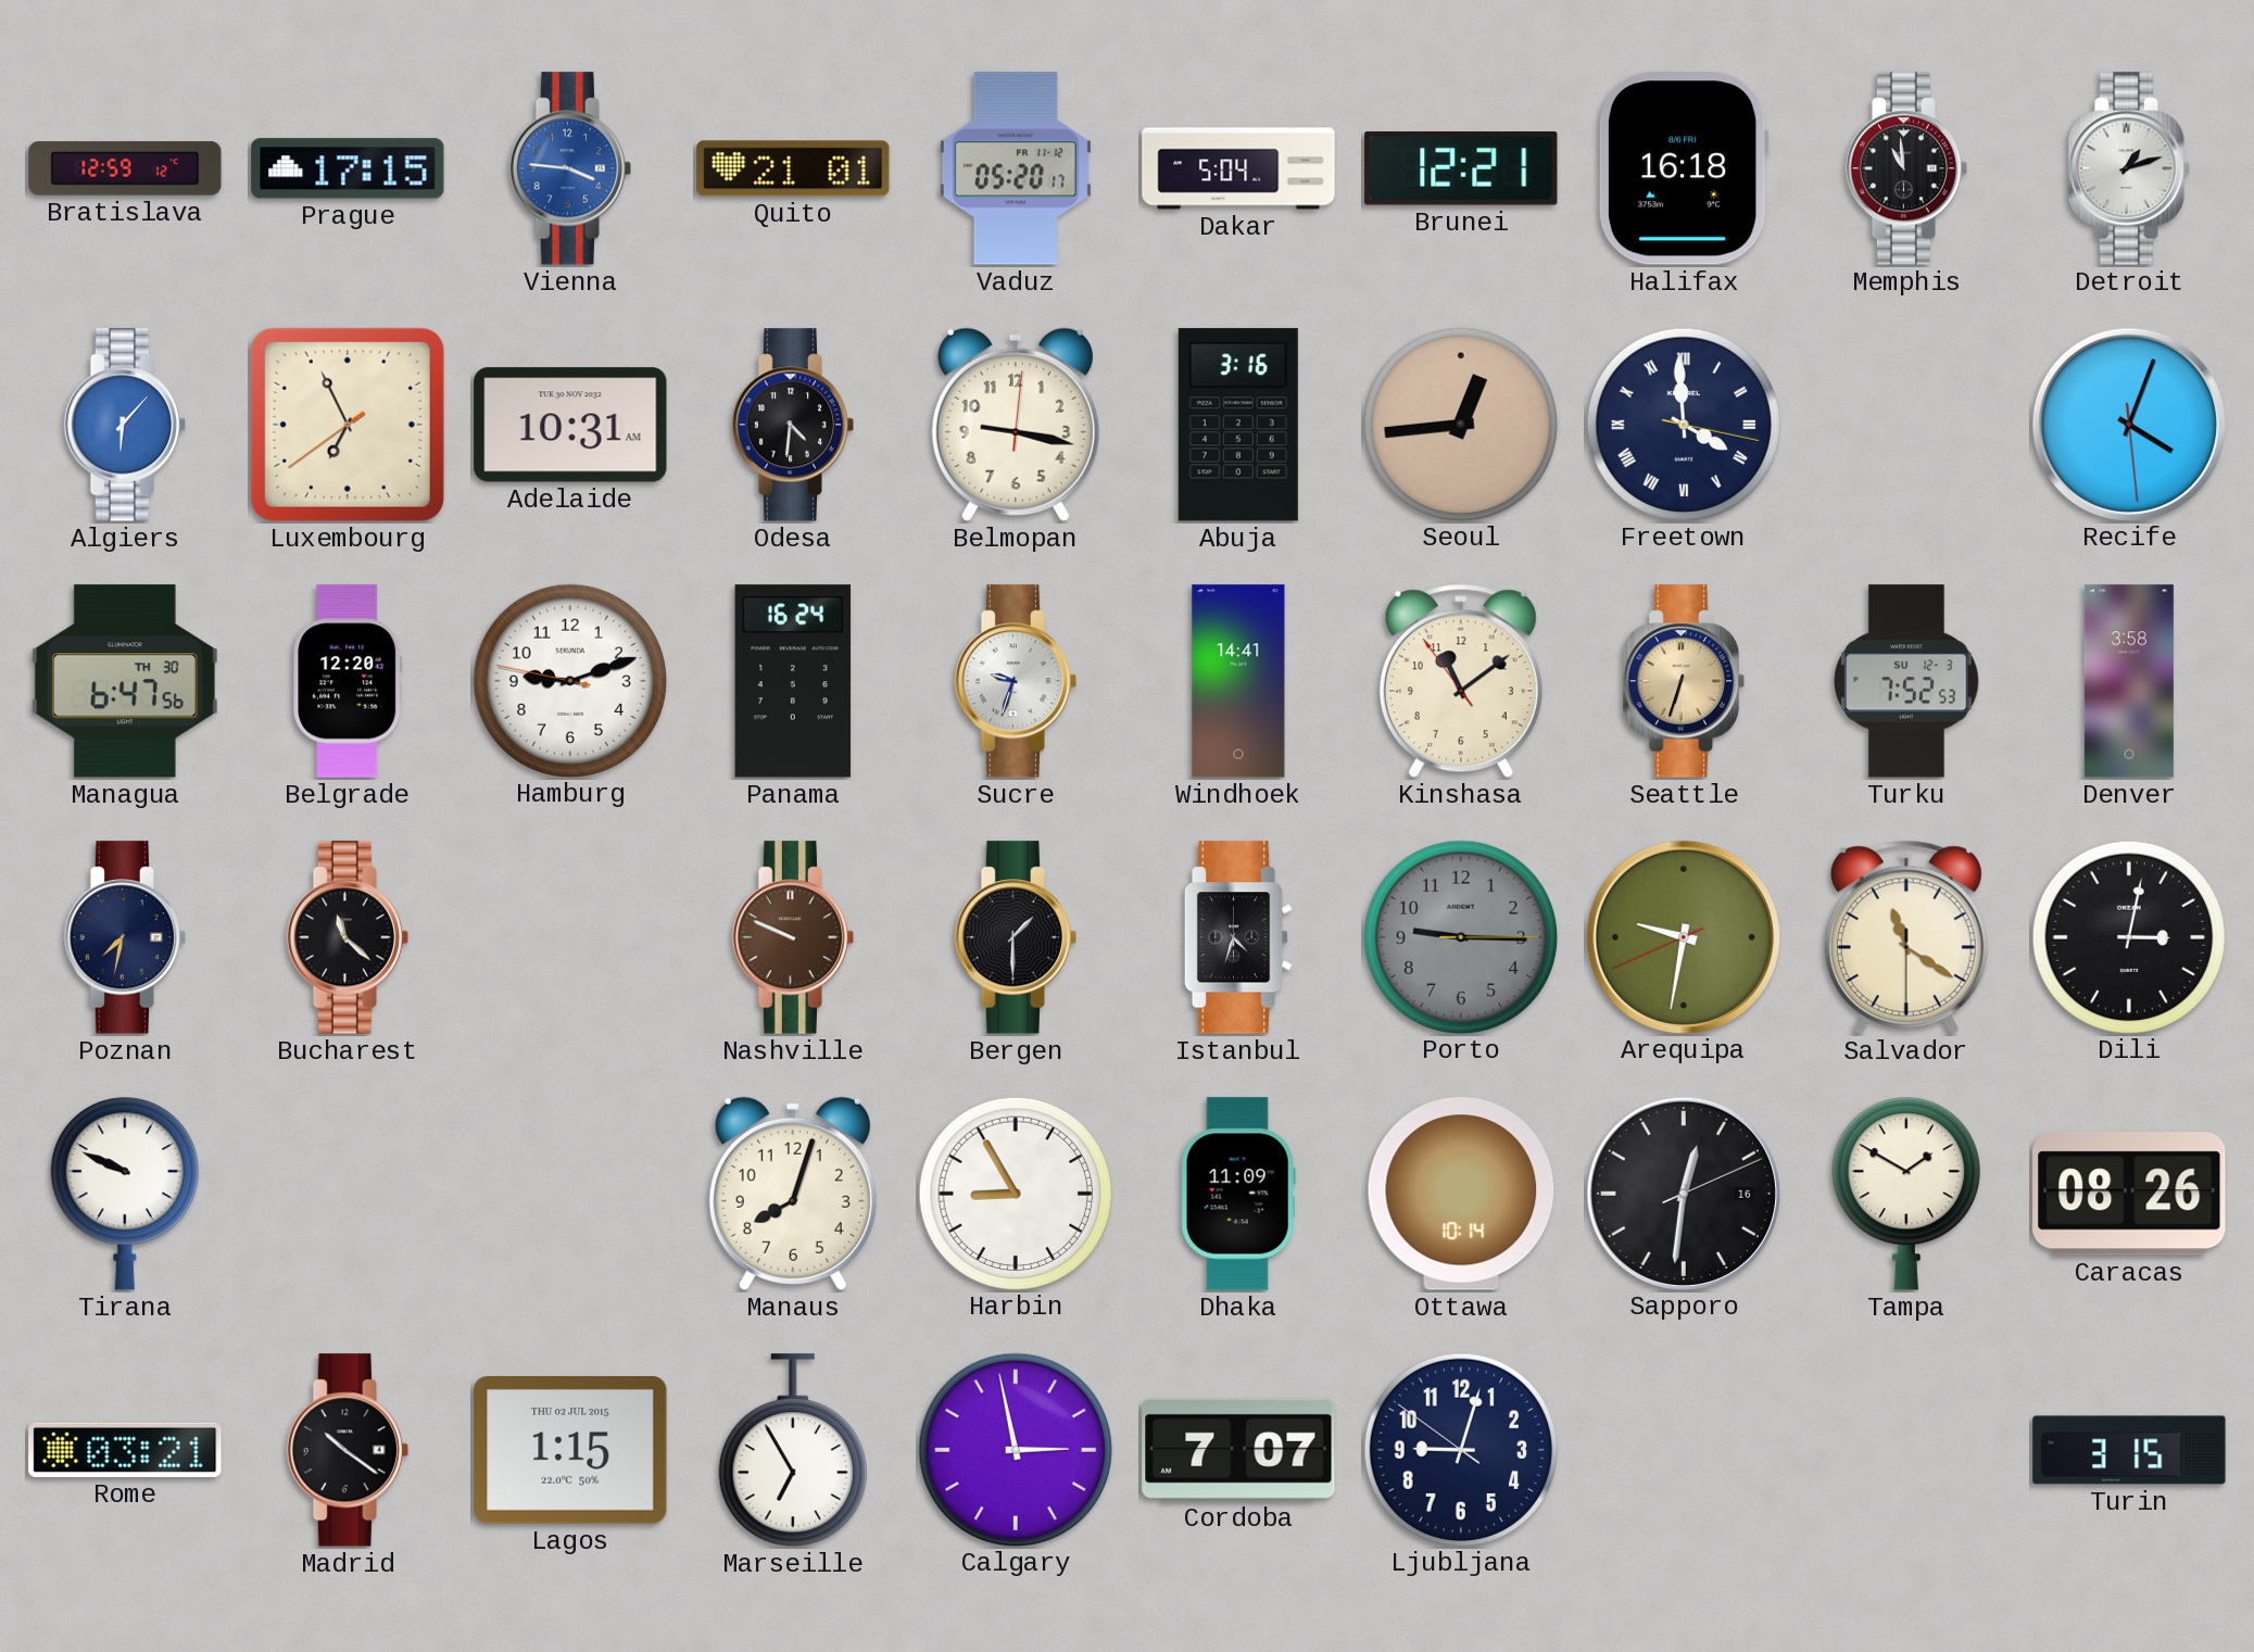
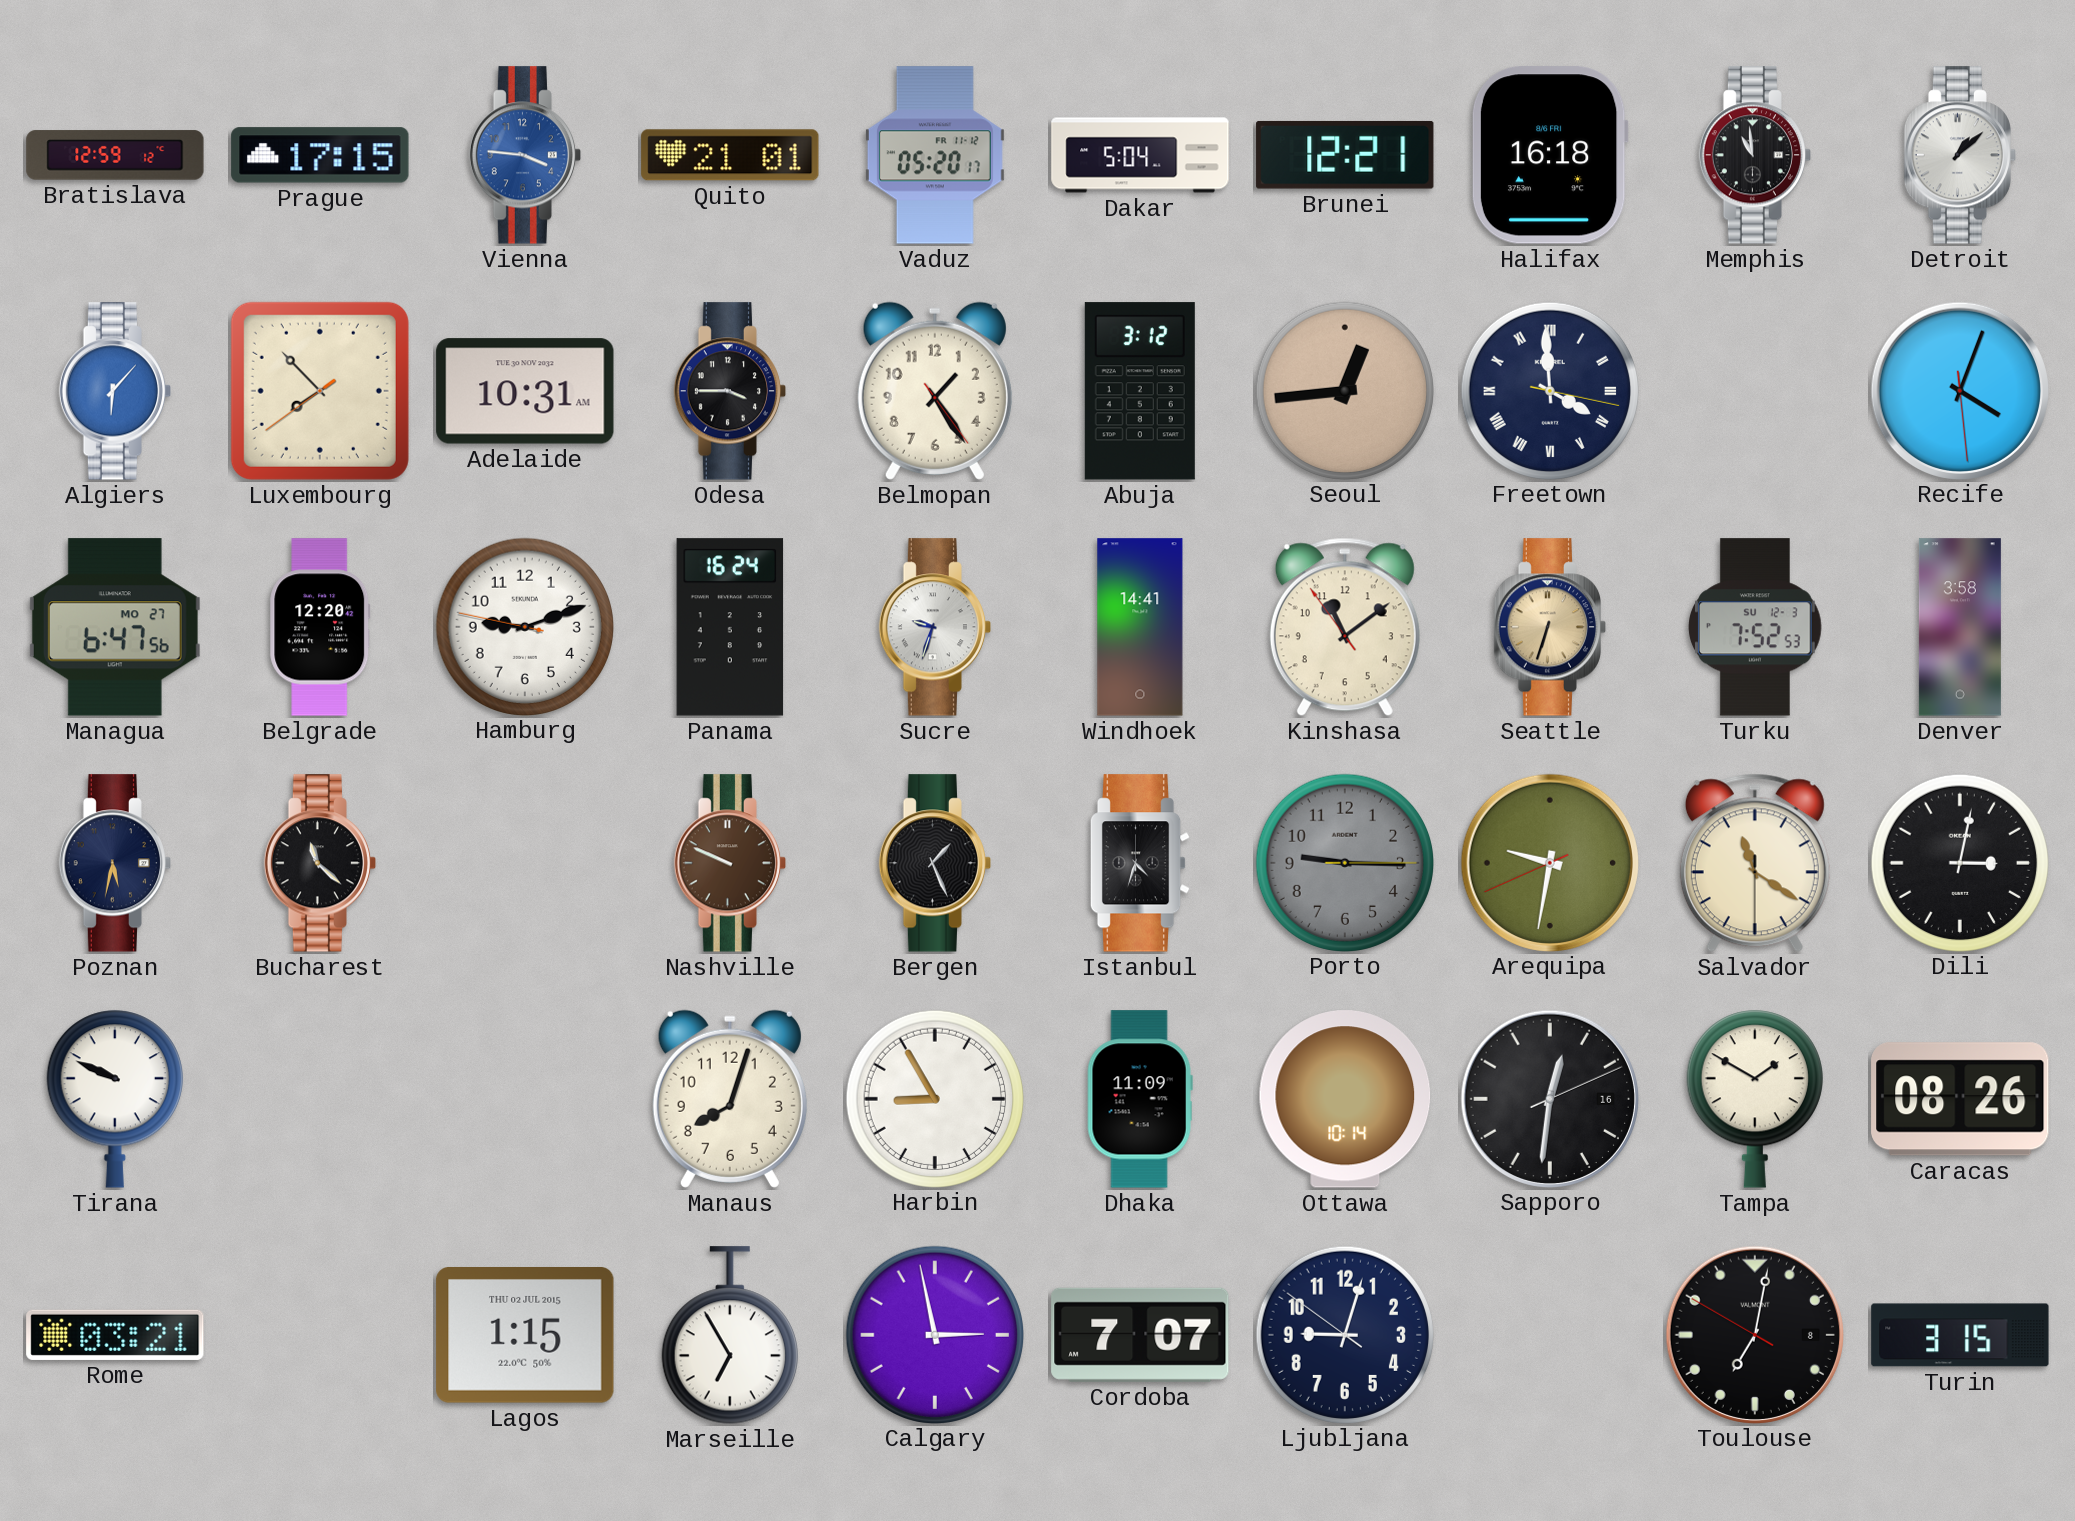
Detroit: 1:12 -> 1:08 (1960, 155)
Luxembourg: 6:55 -> 7:52 (320, 391)
Odesa: 4:31 -> 3:45 (730, 391)
Belmopan: 9:17 -> 1:24 (935, 391)
Abuja: 3:16 -> 3:12 (1140, 391)
Managua date: TH 30 -> MO 27 (115, 627)
Poznan: 7:32 -> 5:32 (115, 863)
Bergen: 1:30 -> 1:26 (935, 863)
Madrid: 10:21 -> none (348, 1450)
Toulouse: none -> 7:01 (1754, 1334)
